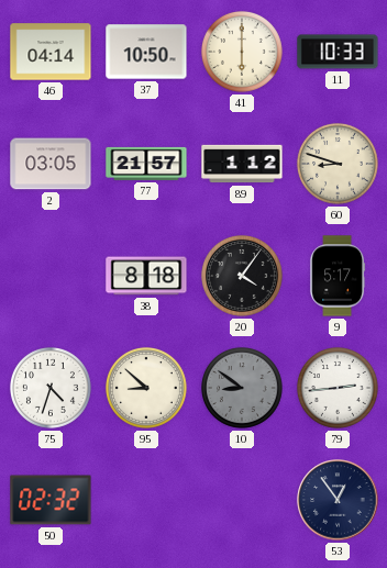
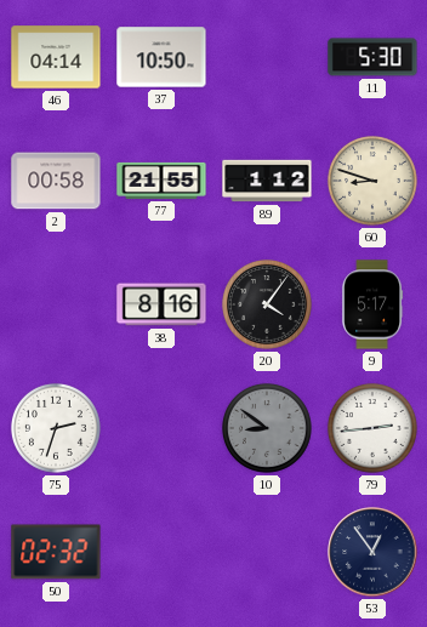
41: 6:00 -> none (242, 52)
11: 10:33 -> 5:30 (372, 57)
2: 03:05 -> 00:58 (56, 181)
77: 21:57 -> 21:55 (161, 181)
38: 8:18 -> 8:16 (161, 304)
75: 4:33 -> 2:33 (56, 428)
95: 8:52 -> none (146, 388)
